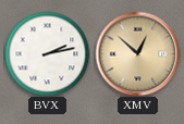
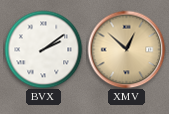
BVX: 2:13 -> 2:09 (43, 49)
